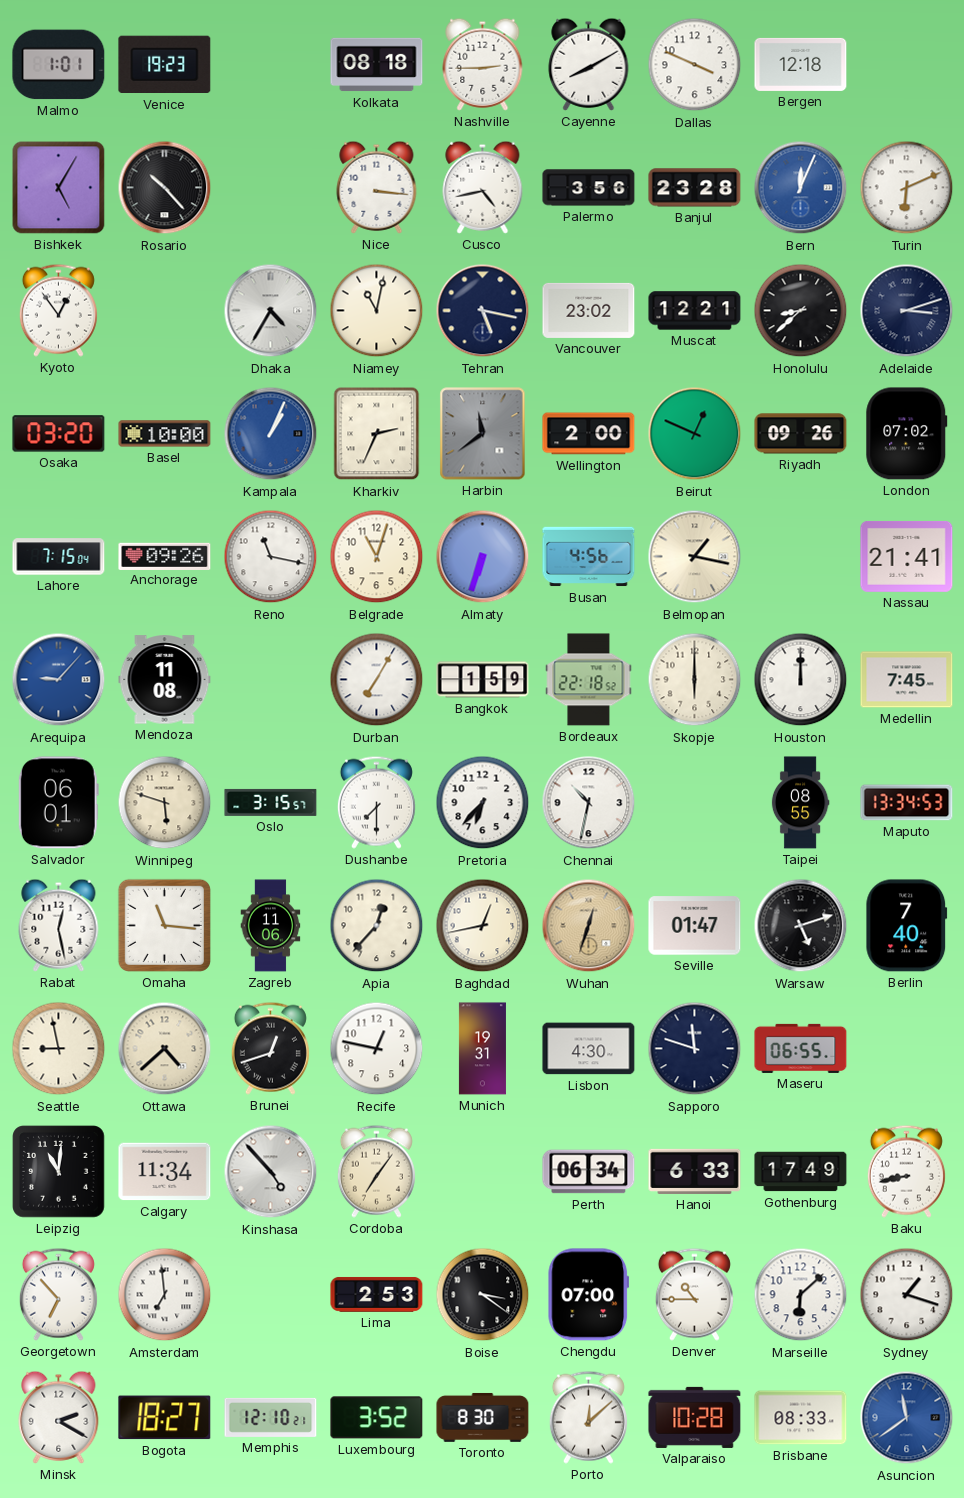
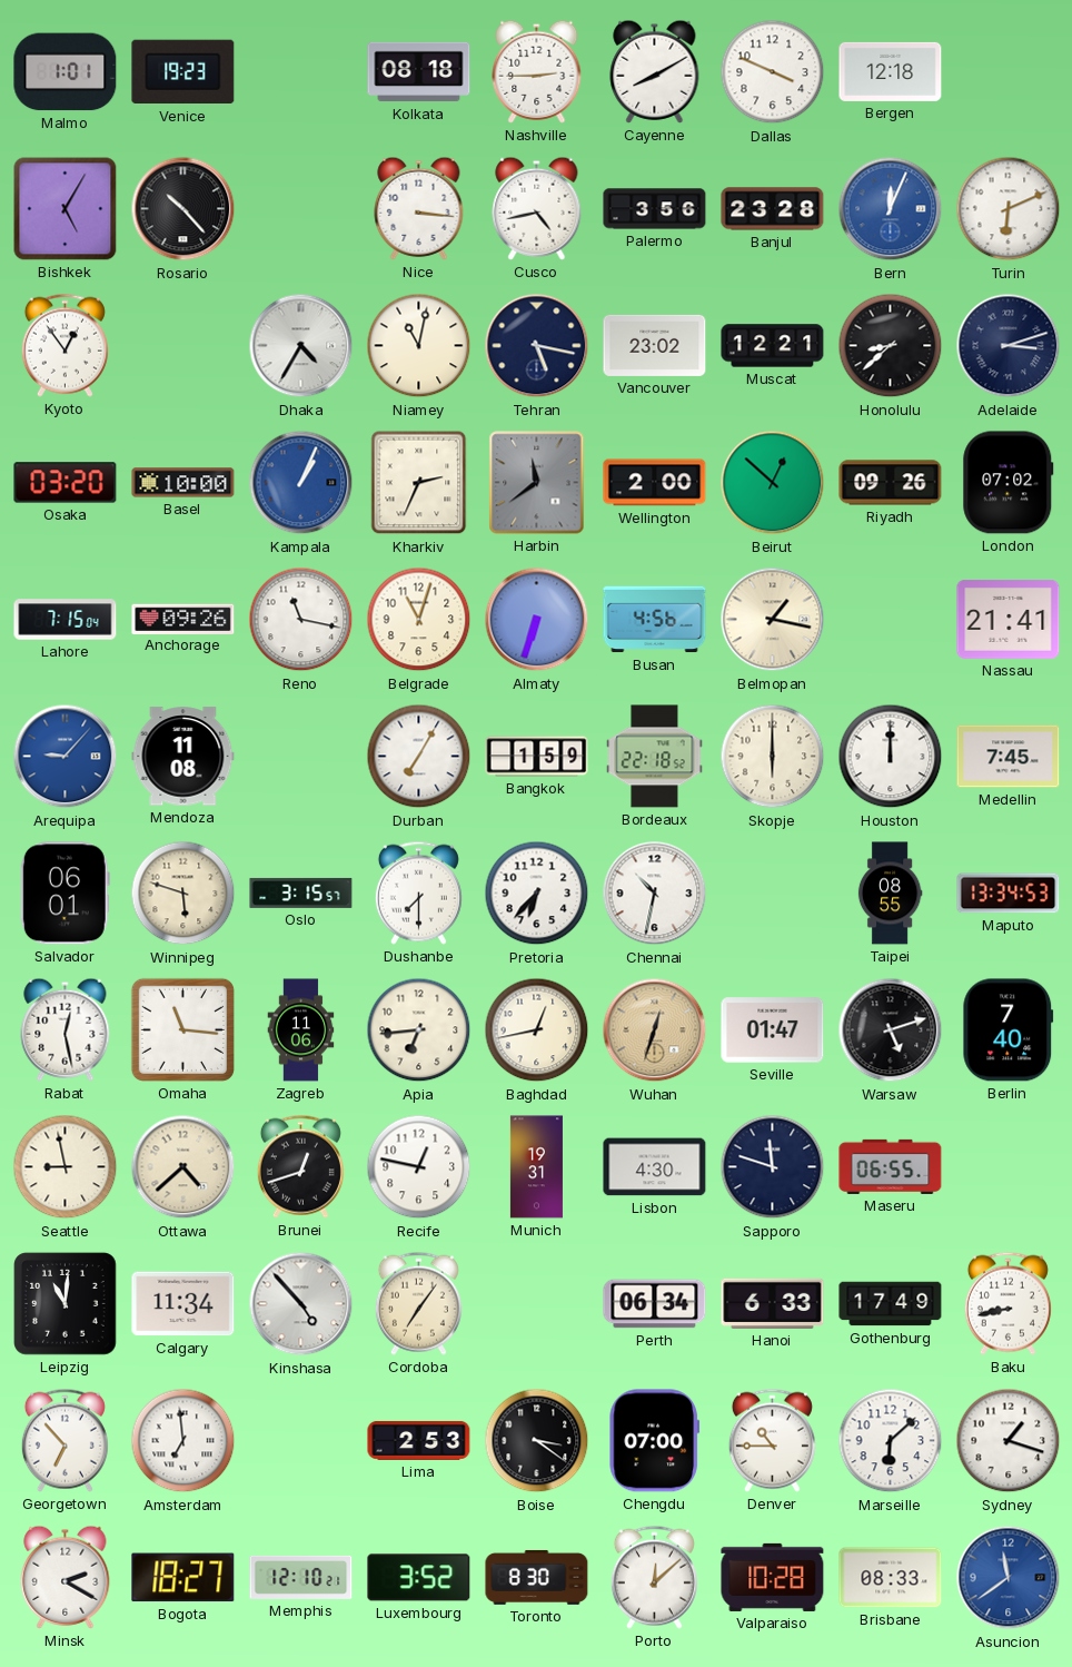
Beirut: 12:49 -> 12:52 (773, 483)
Apia: 12:37 -> 6:44 (419, 1030)
